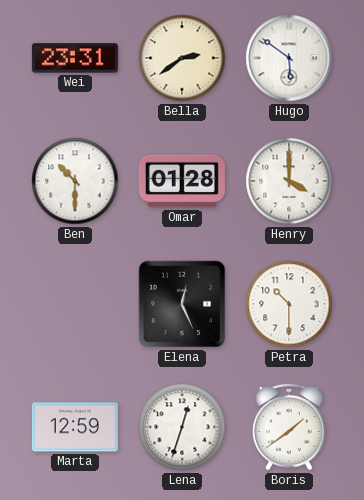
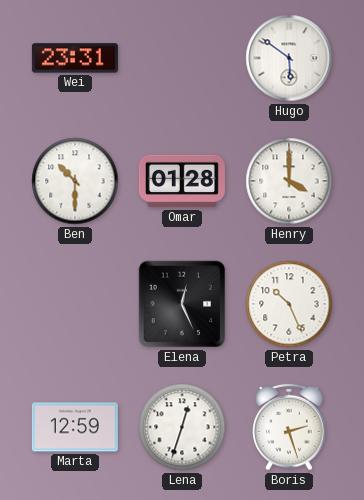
Bella: 2:39 -> none (182, 58)
Petra: 10:30 -> 10:26 (289, 304)
Boris: 1:39 -> 2:27 (289, 427)
